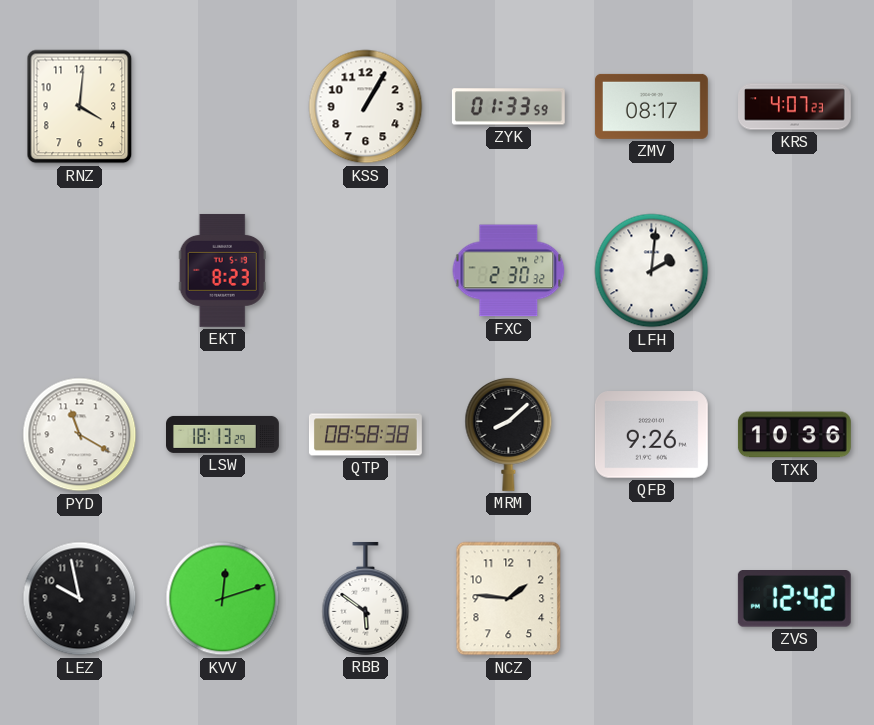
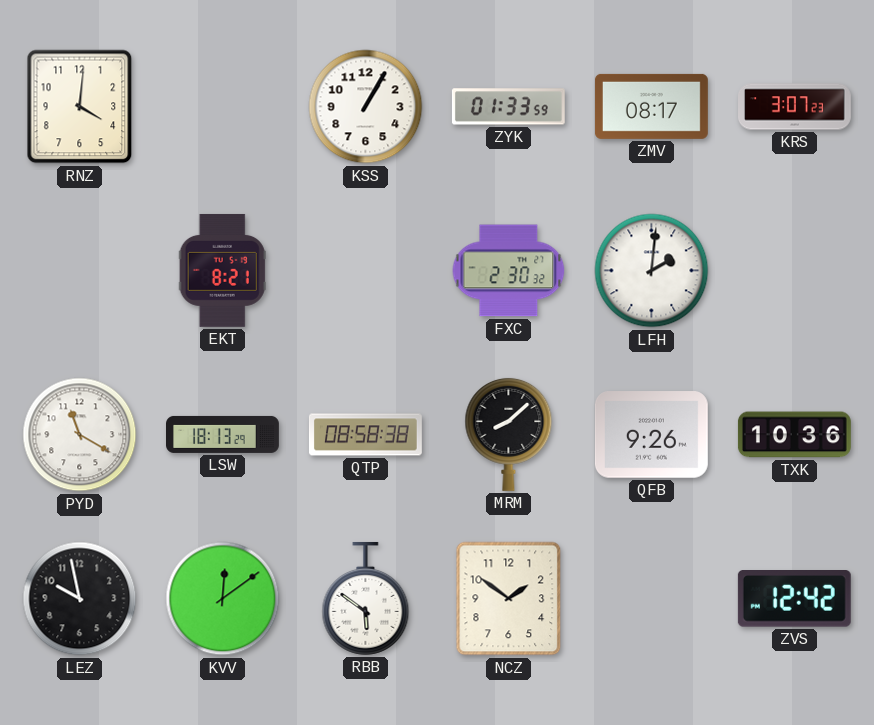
KRS: 4:07 -> 3:07 (795, 107)
EKT: 8:23 -> 8:21 (222, 270)
KVV: 12:12 -> 12:09 (223, 599)
NCZ: 1:46 -> 1:51 (509, 599)
